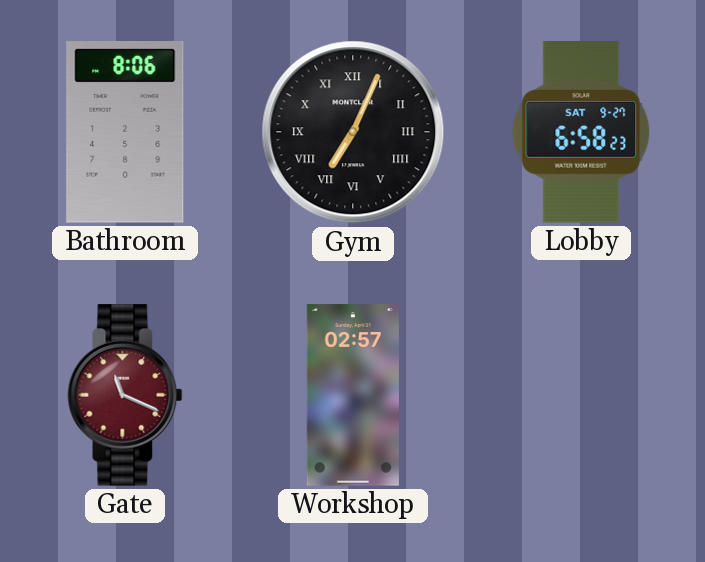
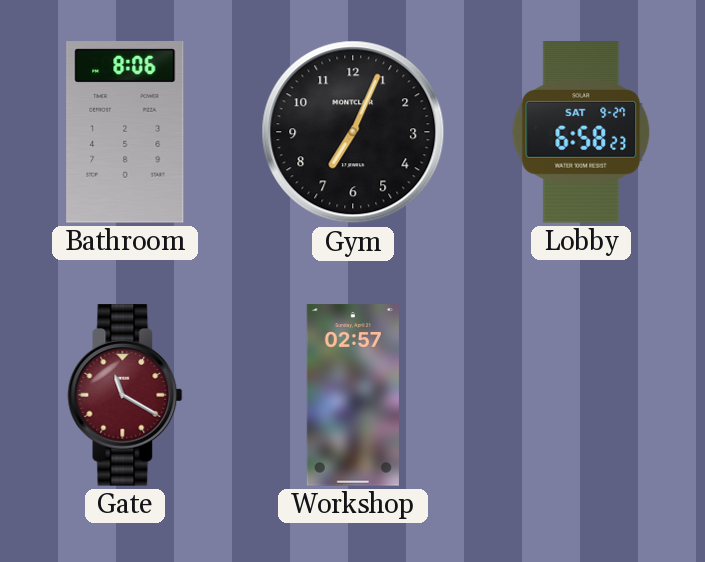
Gym numerals: Roman -> Arabic (353, 132)
Gate: 11:19 -> 11:20 (125, 395)
